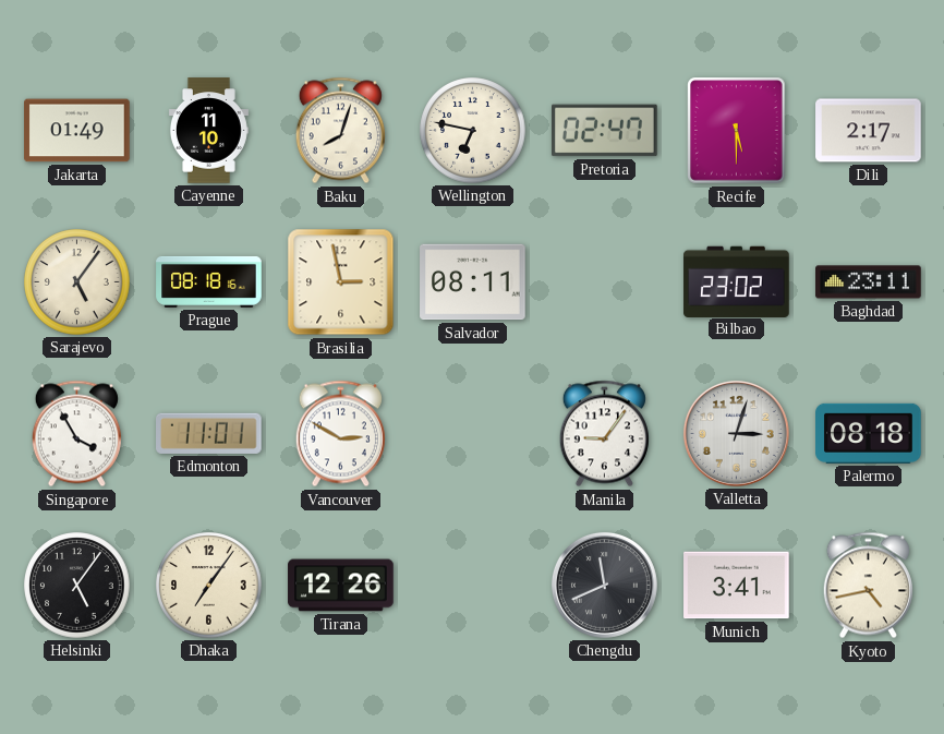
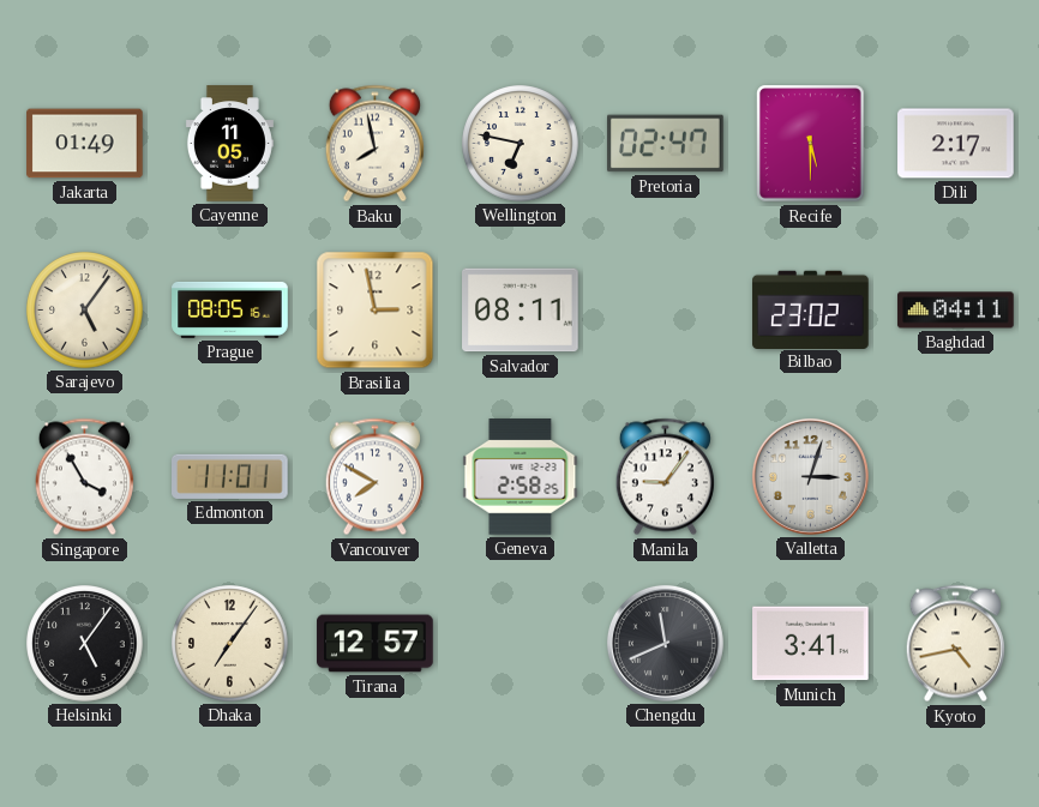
Cayenne: 11:10 -> 11:05 (229, 144)
Baku: 8:03 -> 7:58 (374, 144)
Prague: 08:18 -> 08:05 (230, 309)
Baghdad: 23:11 -> 04:11 (956, 311)
Vancouver: 2:50 -> 7:50 (374, 477)
Geneva: none -> 2:58 (521, 477)
Palermo: 08:18 -> none (869, 433)
Tirana: 12:26 -> 12:57 (376, 644)
